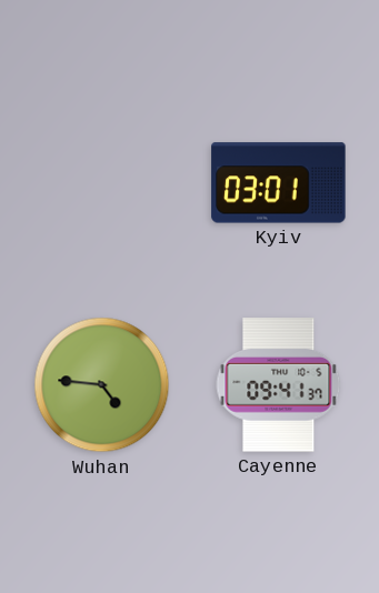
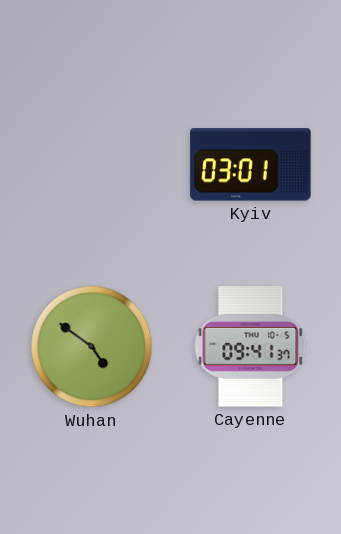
Wuhan: 4:46 -> 4:51 (92, 347)
